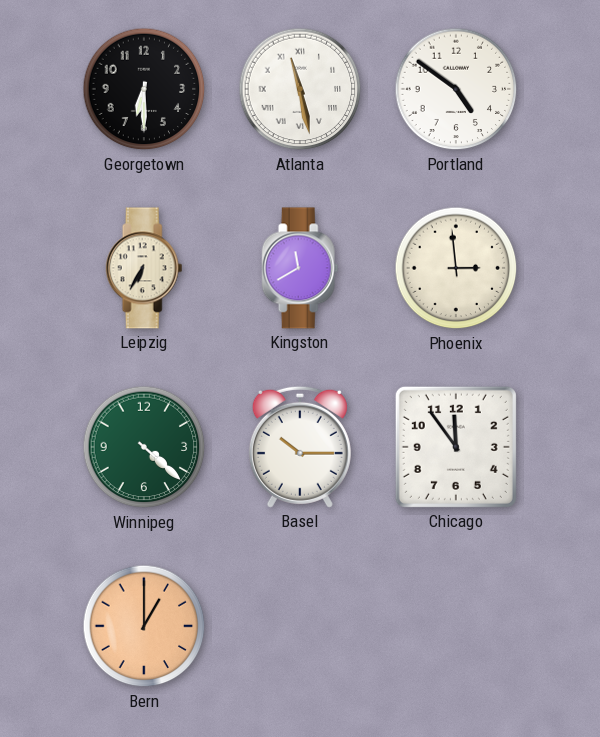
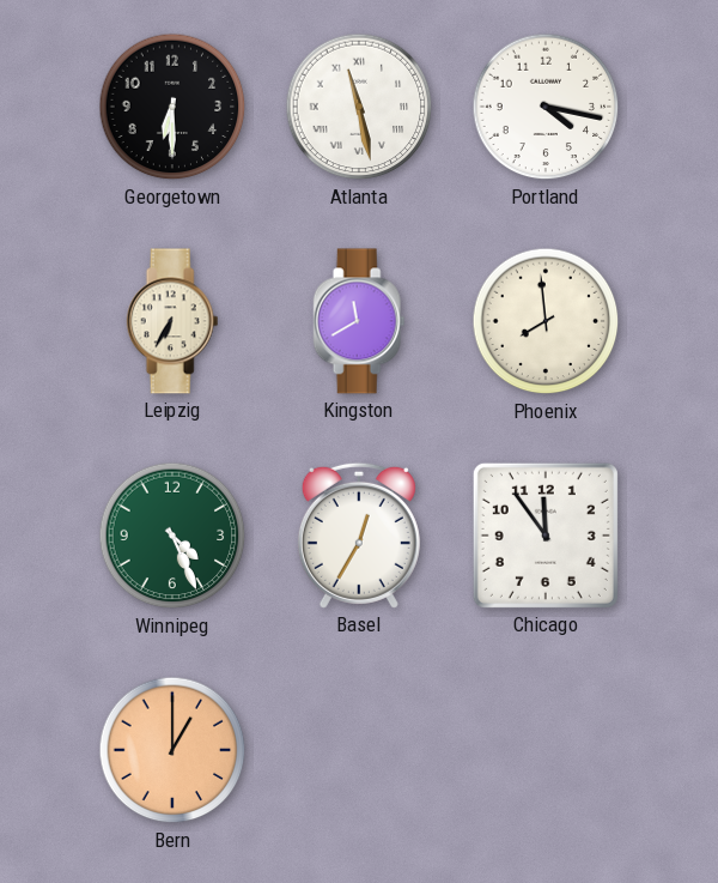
Portland: 4:51 -> 4:17 (546, 107)
Phoenix: 2:59 -> 7:59 (546, 321)
Winnipeg: 4:22 -> 4:26 (172, 536)
Basel: 10:15 -> 12:35 (359, 536)
